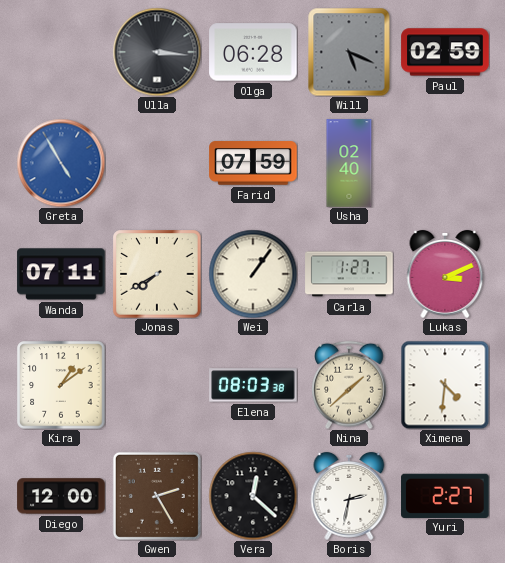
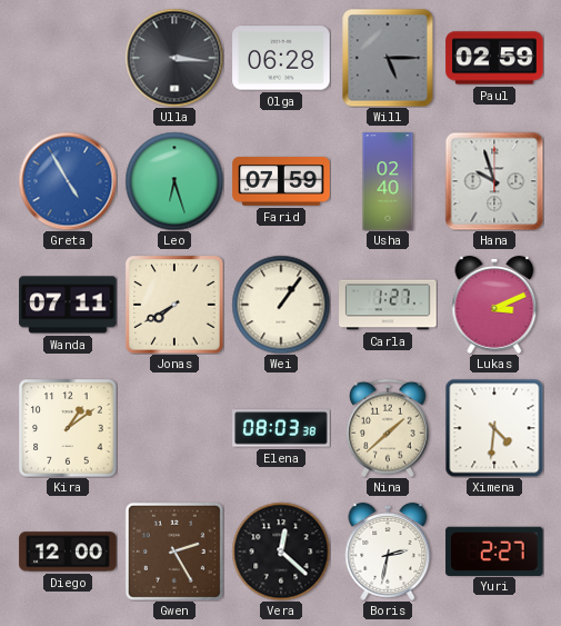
Will: 5:19 -> 5:15 (388, 58)
Leo: none -> 6:27 (174, 181)
Hana: none -> 9:57 (494, 181)
